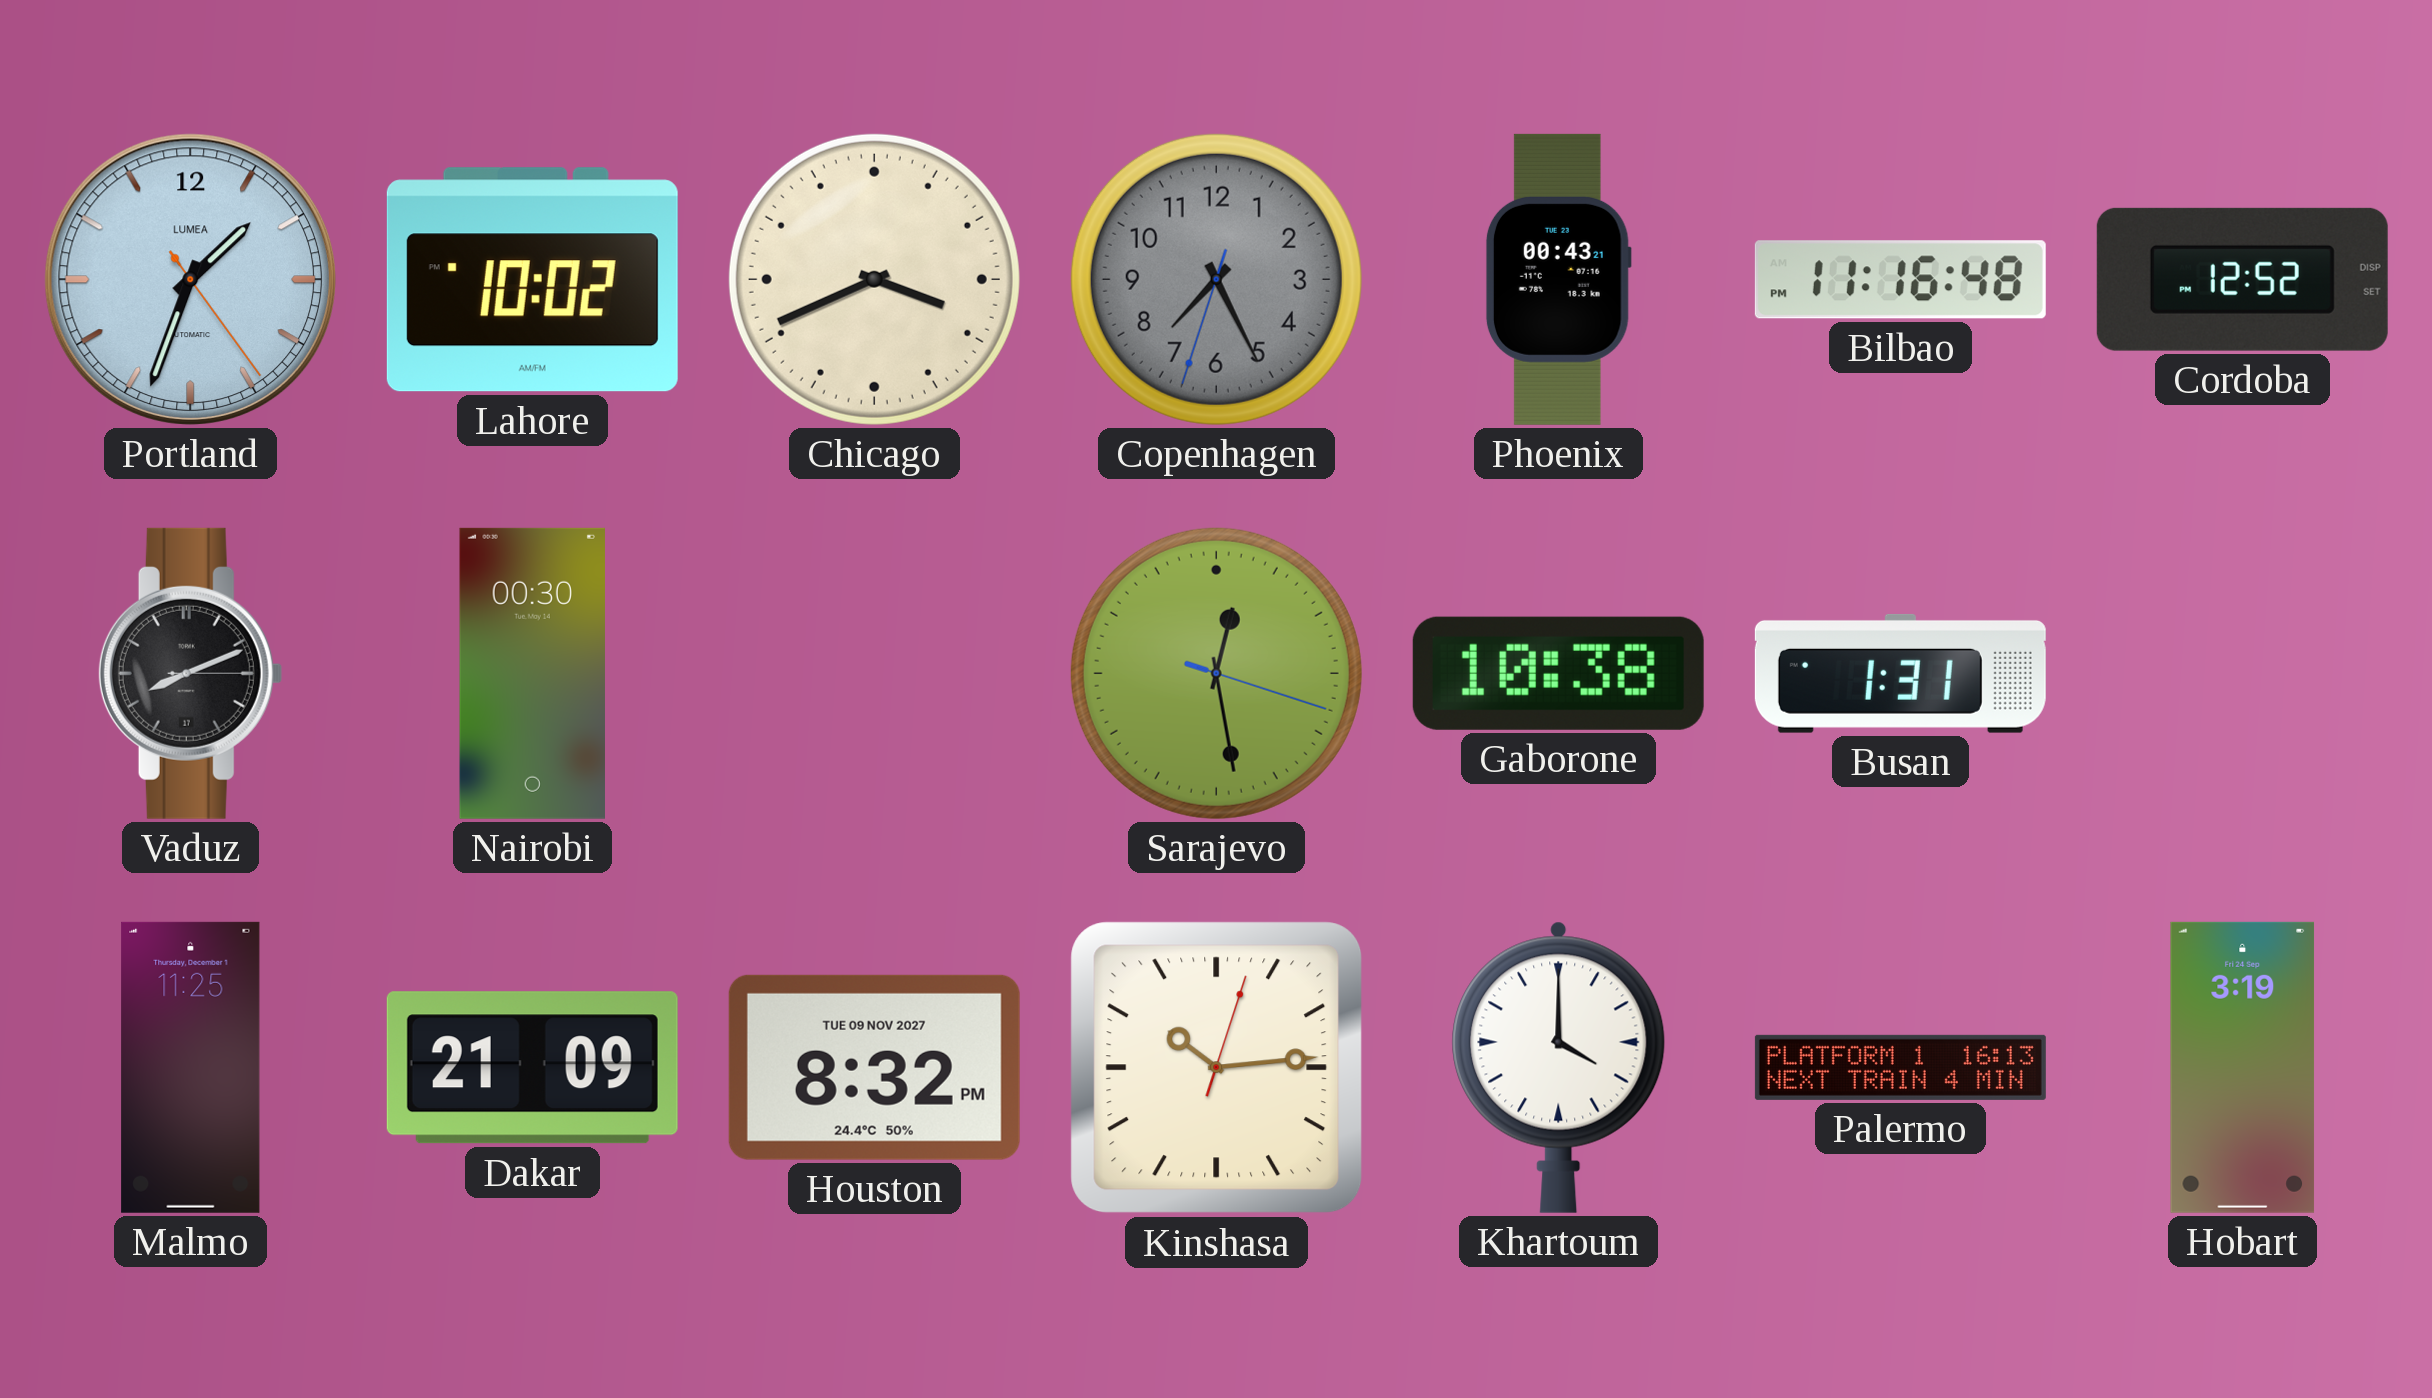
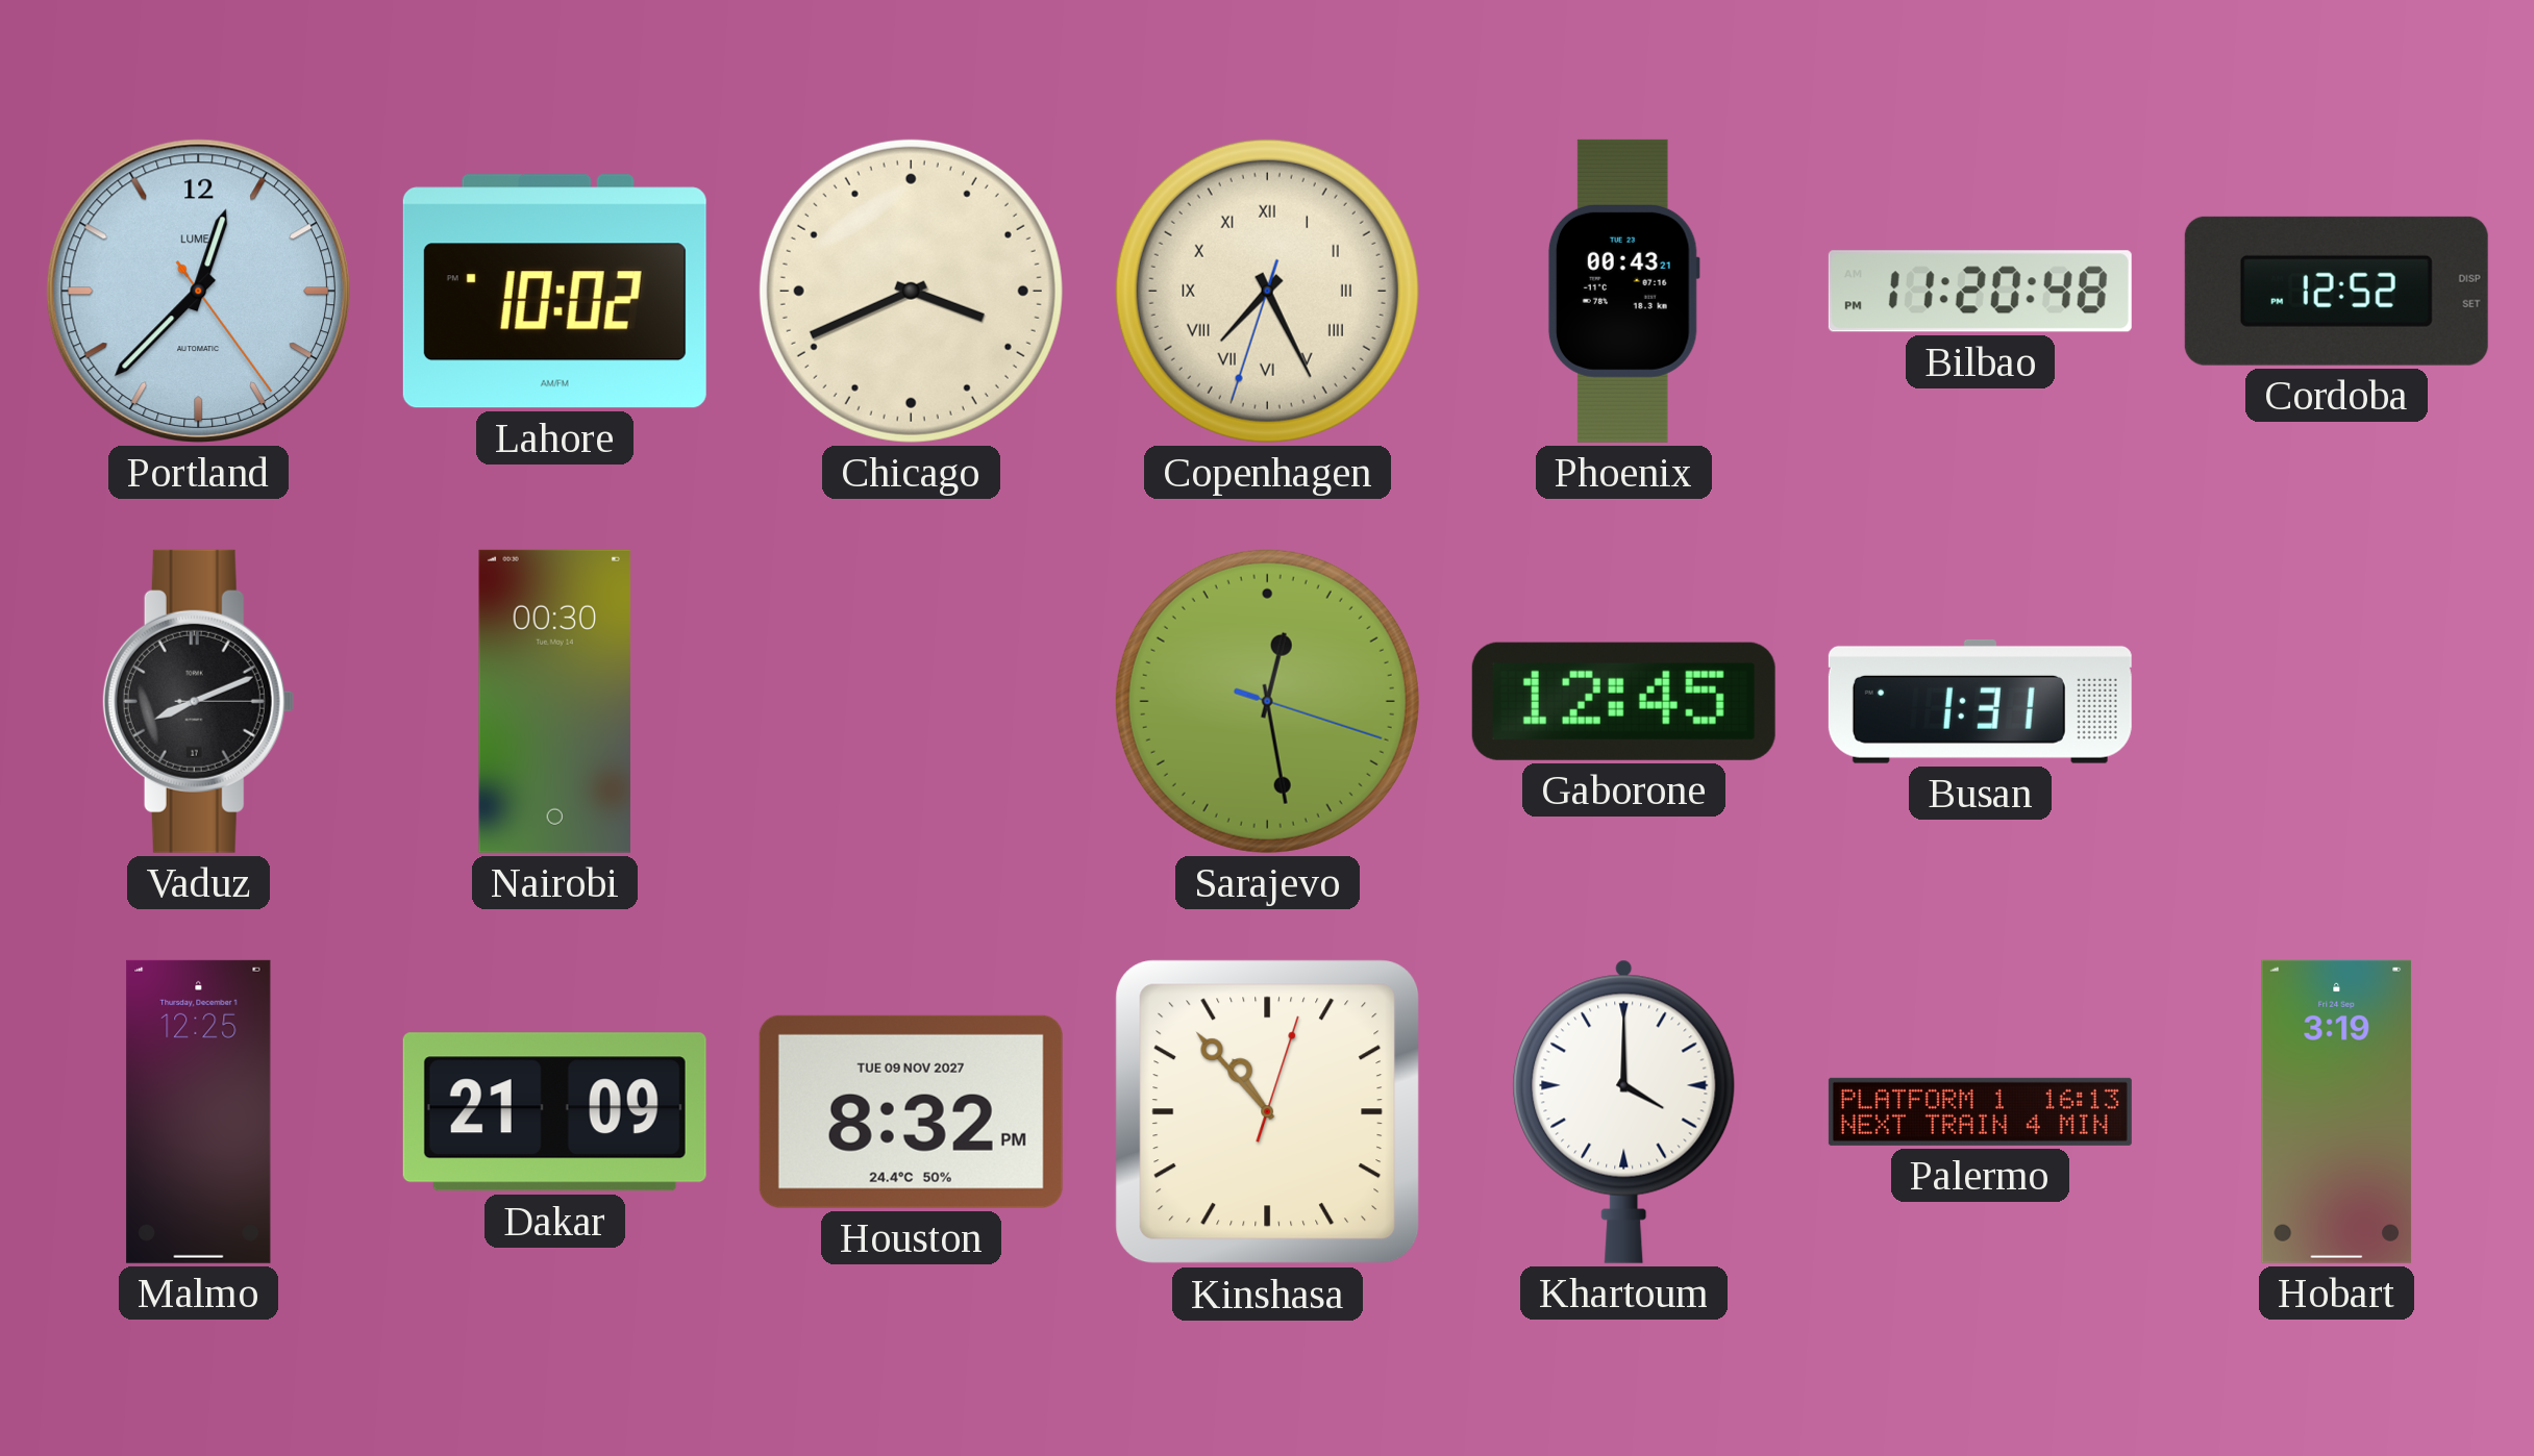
Portland: 1:33 -> 12:37 (198, 291)
Copenhagen dial: grey -> cream (1267, 291)
Copenhagen numerals: Arabic -> Roman (1267, 291)
Bilbao: 11:16 -> 11:20 (1980, 292)
Gaborone: 10:38 -> 12:45 (1623, 701)
Malmo: 11:25 -> 12:25 (199, 1111)
Kinshasa: 10:14 -> 10:53 (1268, 1112)
